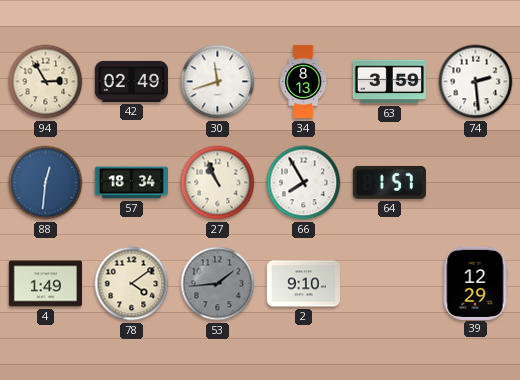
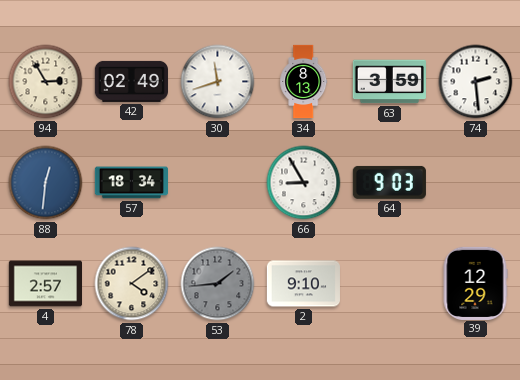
27: 10:56 -> none (218, 183)
66: 7:55 -> 8:55 (304, 183)
64: 1:57 -> 9:03 (389, 182)
4: 1:49 -> 2:57 (45, 284)
